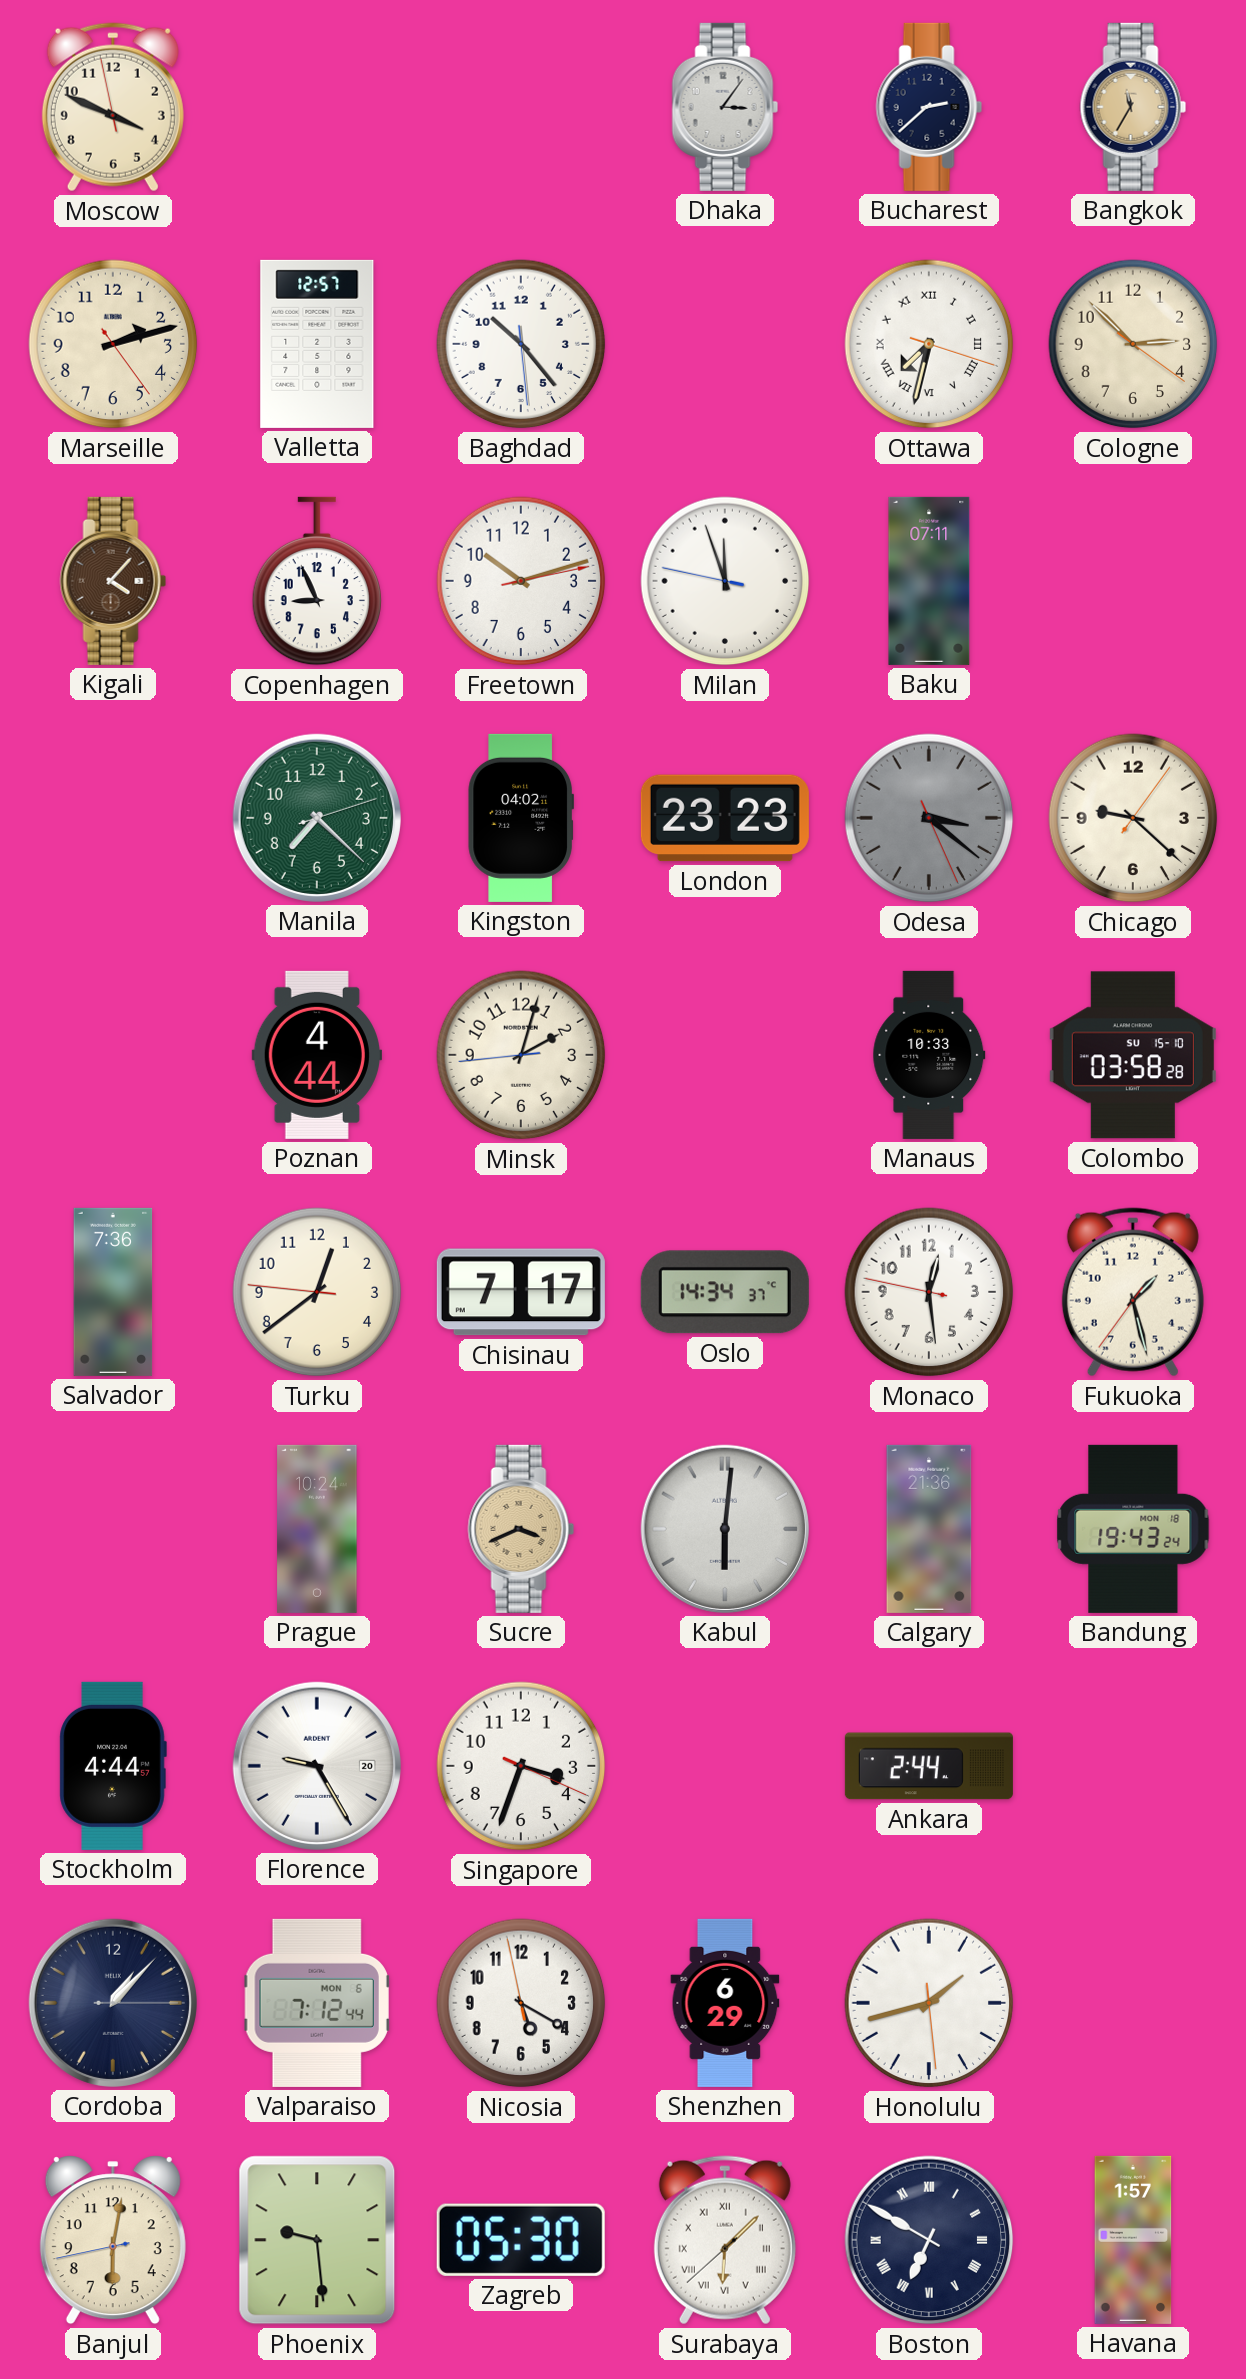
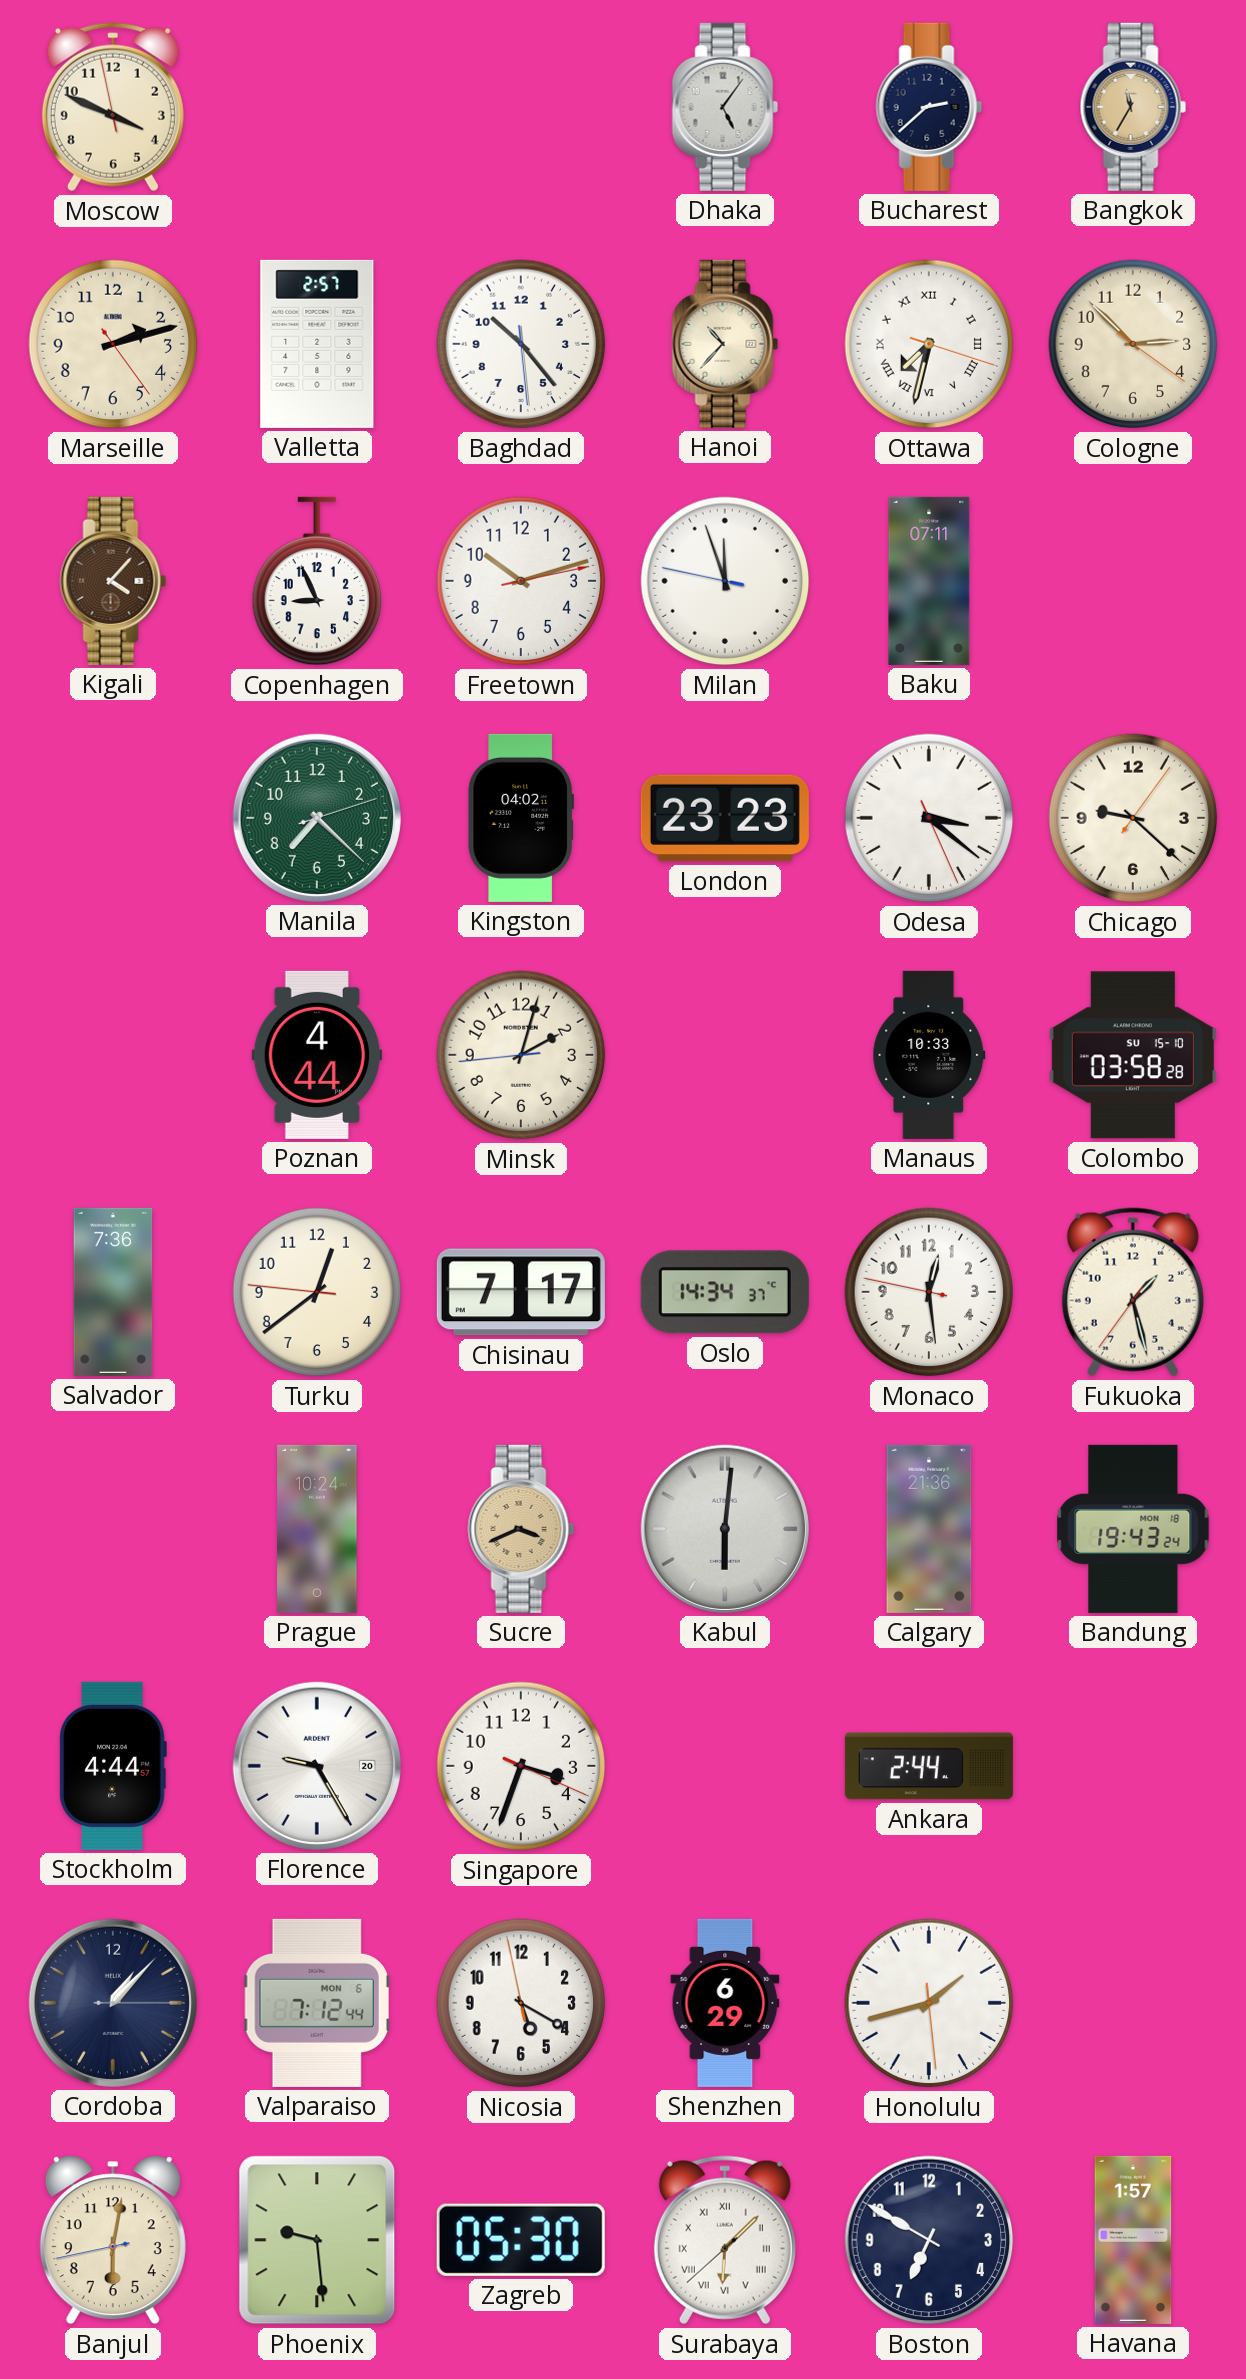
Dhaka: 3:06 -> 5:06 (725, 107)
Valletta: 12:57 -> 2:57 (317, 344)
Hanoi: none -> 10:37 (725, 344)
Odesa dial: grey -> white (929, 818)
Boston numerals: Roman -> Arabic (929, 2240)
